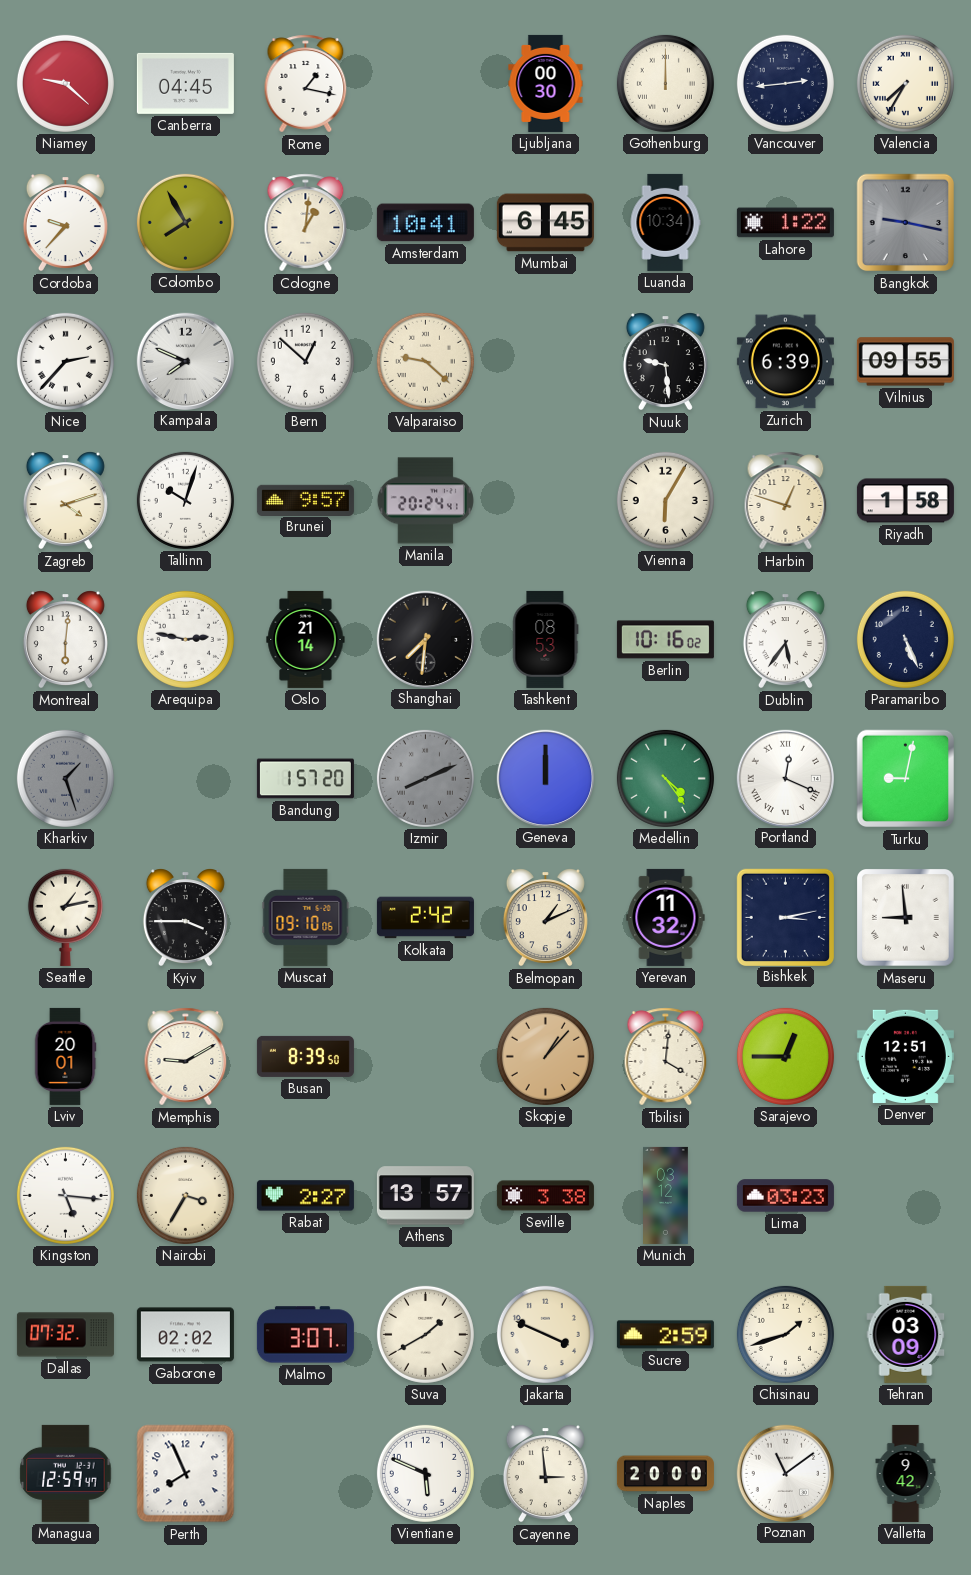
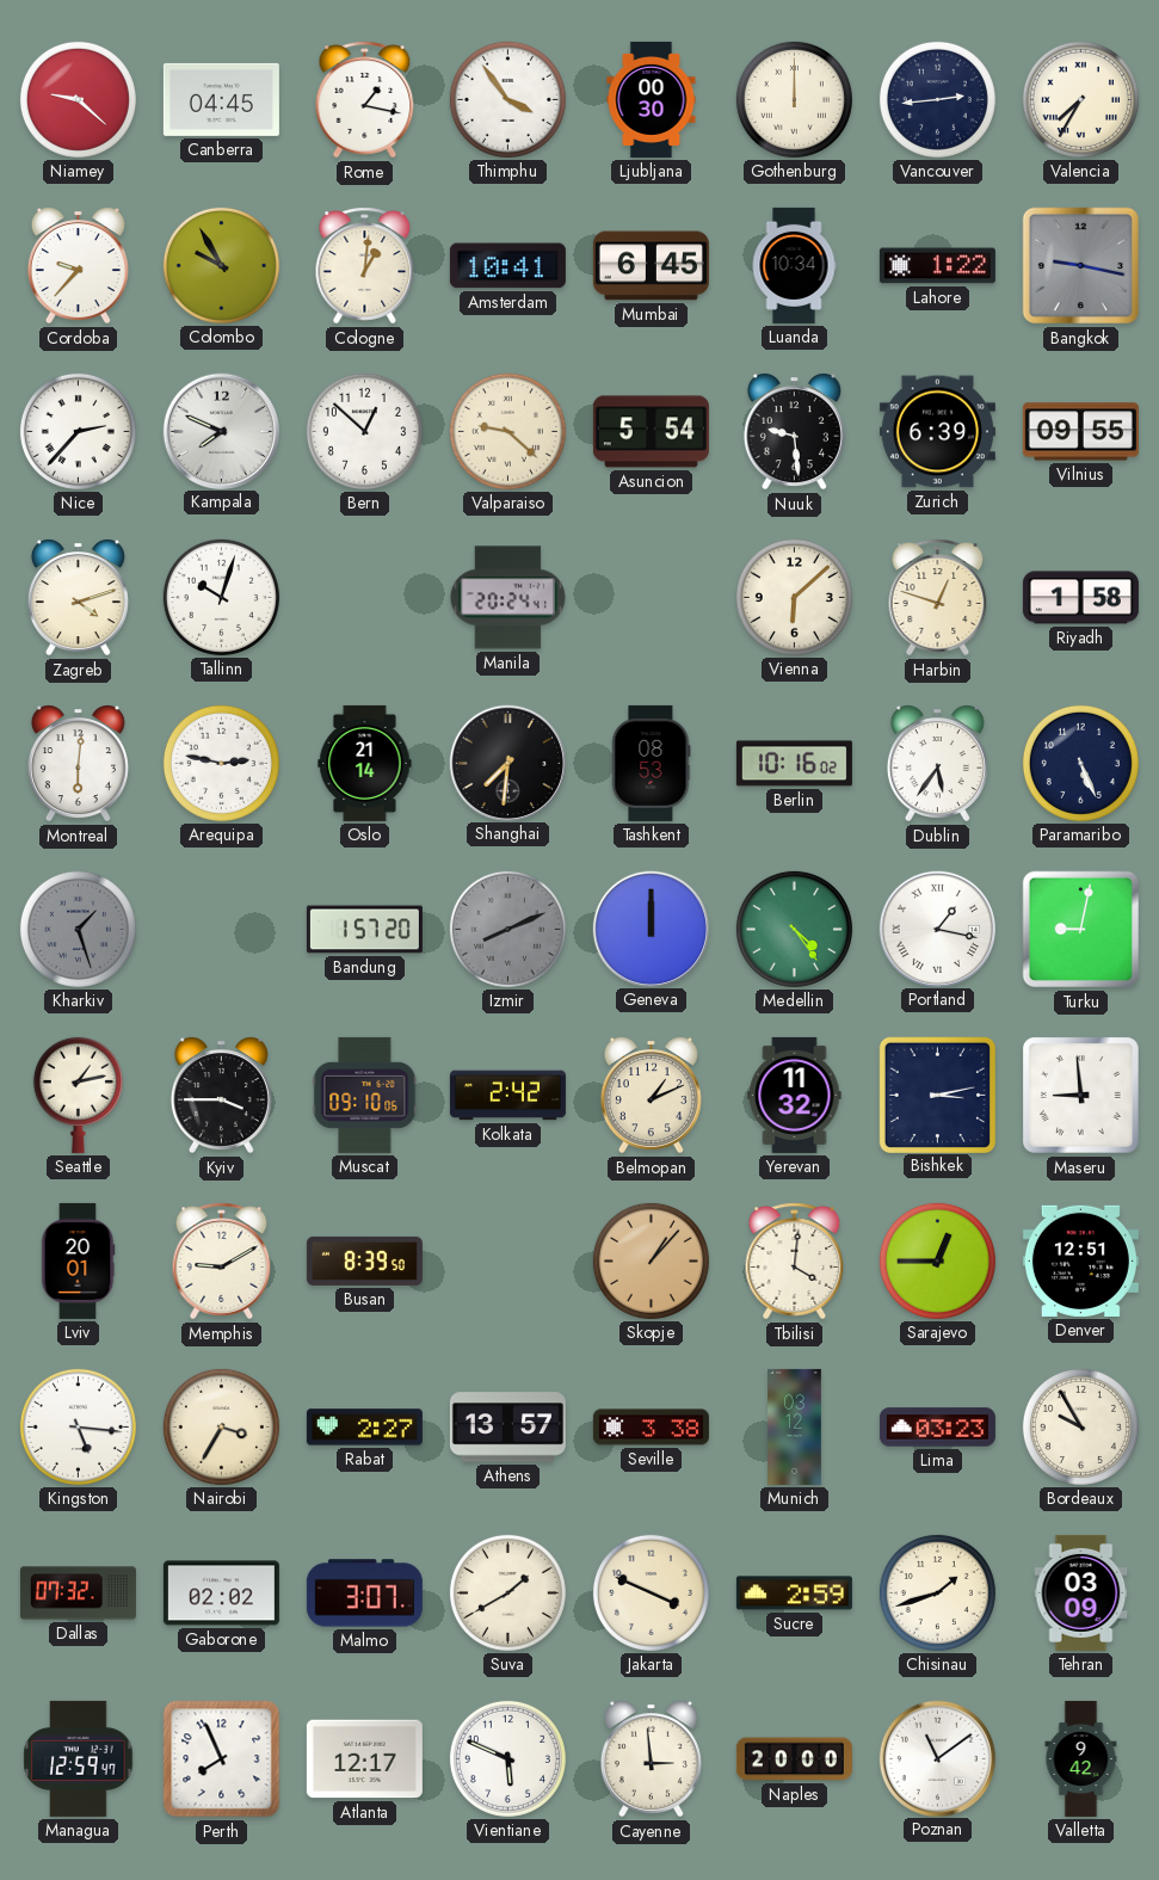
Thimphu: none -> 3:54 (507, 99)
Colombo: 7:55 -> 9:55 (221, 265)
Asuncion: none -> 5:54 (651, 432)
Brunei: 9:57 -> none (305, 500)
Vienna: 6:05 -> 6:08 (794, 597)
Portland: 12:19 -> 1:17 (937, 929)
Bordeaux: none -> 9:55 (1080, 1426)
Atlanta: none -> 12:17 (364, 1759)
